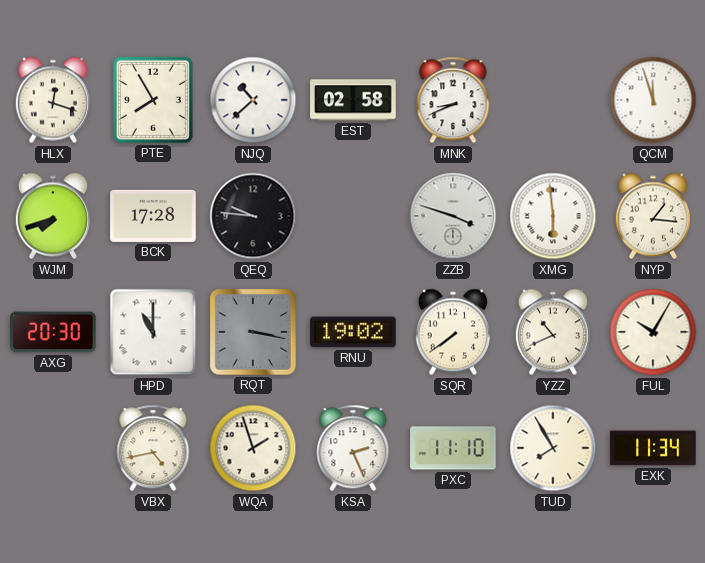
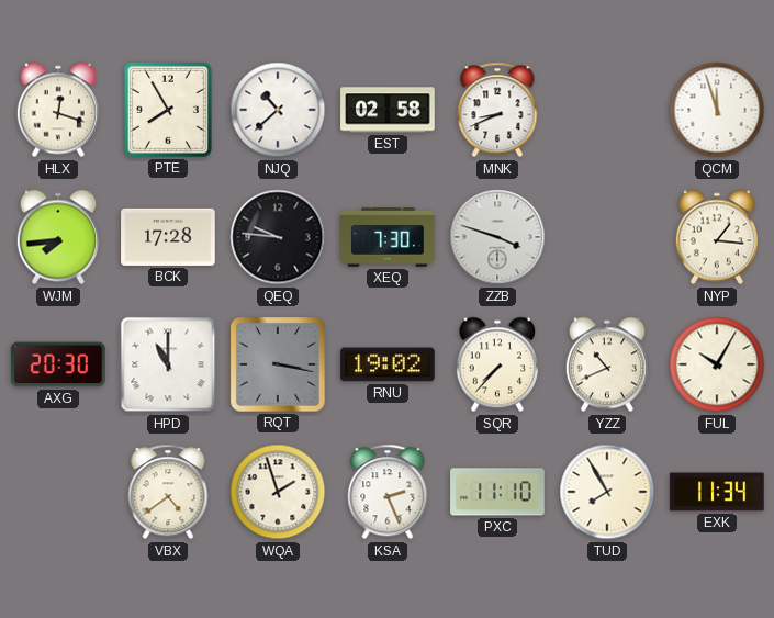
WJM: 7:42 -> 7:44 (58, 237)
XEQ: none -> 7:30 (388, 237)
XMG: 5:59 -> none (553, 216)
SQR: 7:39 -> 7:37 (497, 364)
VBX: 4:43 -> 4:39 (168, 492)
